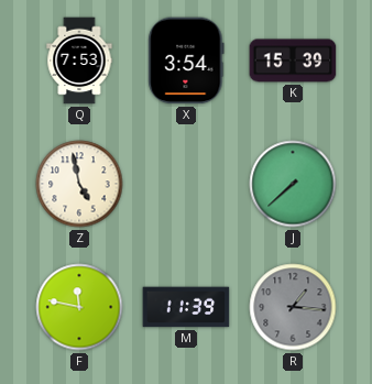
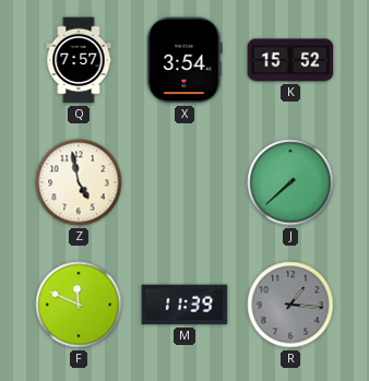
Q: 7:53 -> 7:57 (79, 60)
K: 15:39 -> 15:52 (290, 60)
F: 11:47 -> 11:49 (79, 305)
